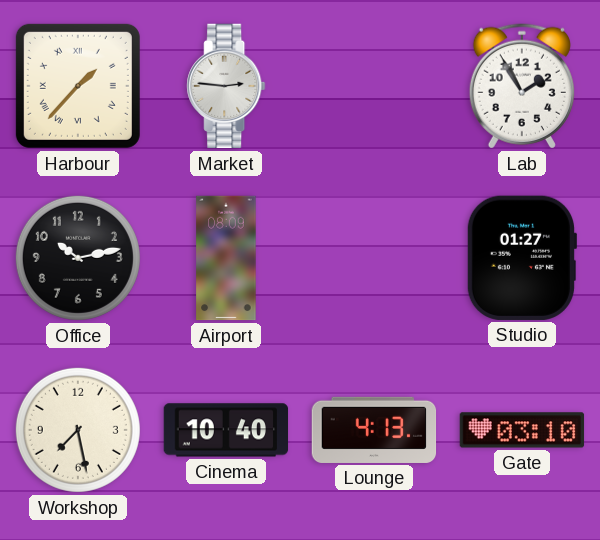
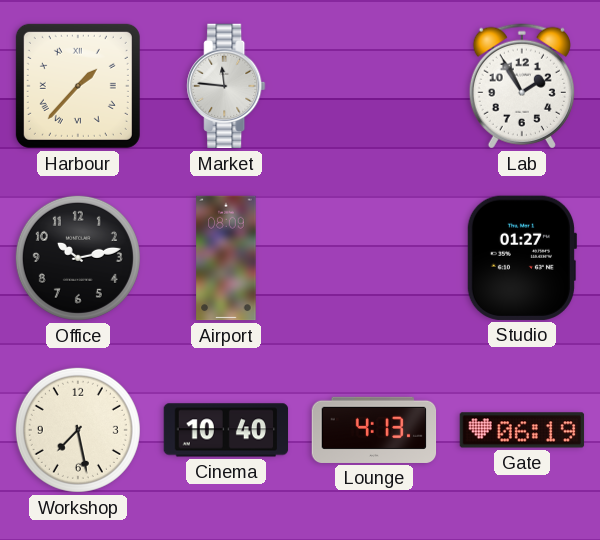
Market: 2:46 -> 11:46 (226, 86)
Gate: 03:10 -> 06:19 (522, 430)
